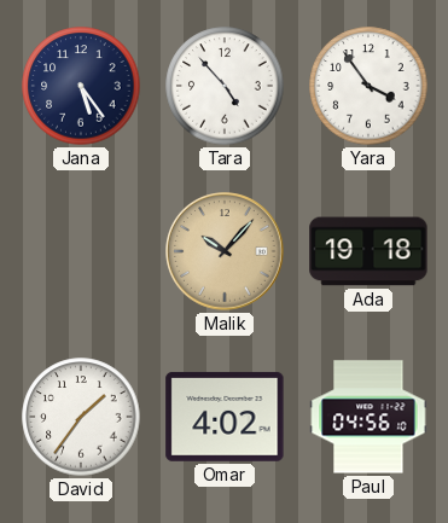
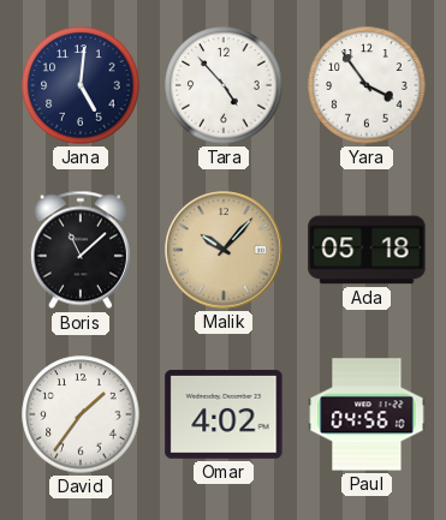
Jana: 5:24 -> 5:01 (81, 85)
Boris: none -> 11:08 (81, 250)
Ada: 19:18 -> 05:18 (367, 250)
